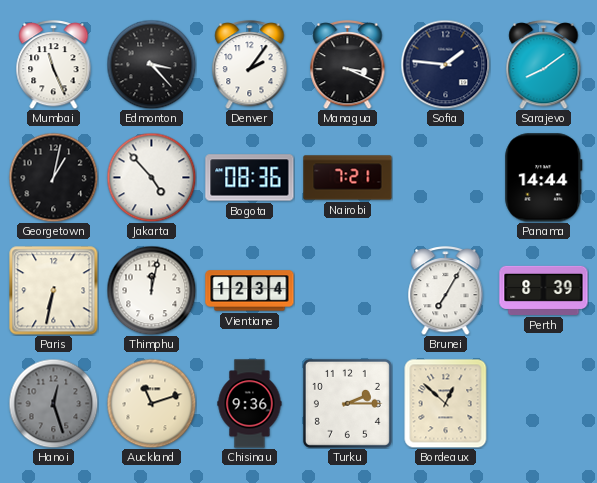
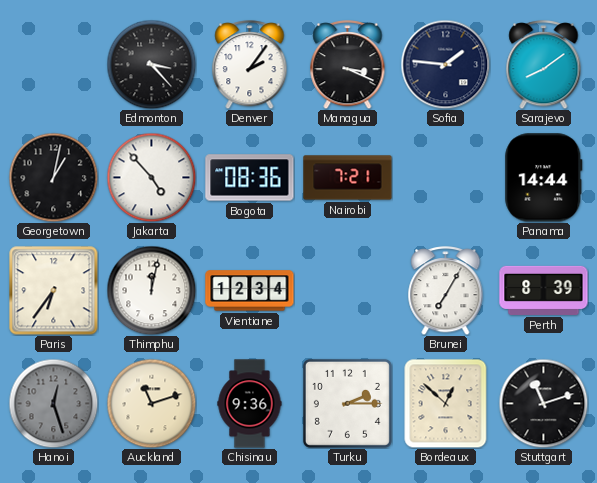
Mumbai: 11:26 -> none (54, 65)
Paris: 6:32 -> 6:36 (53, 290)
Stuttgart: none -> 11:12 (543, 403)
